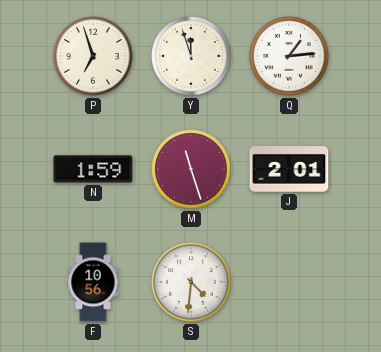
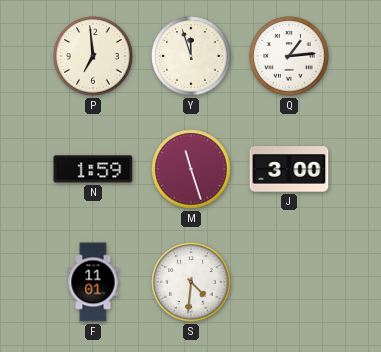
P: 6:57 -> 6:59 (93, 56)
J: 2:01 -> 3:00 (289, 169)
F: 10:56 -> 11:01 (93, 282)
